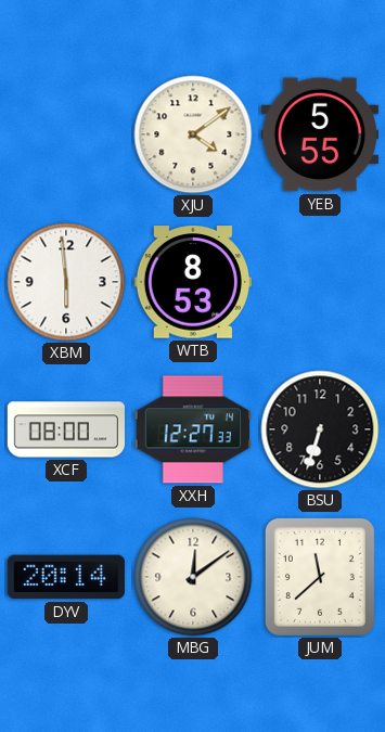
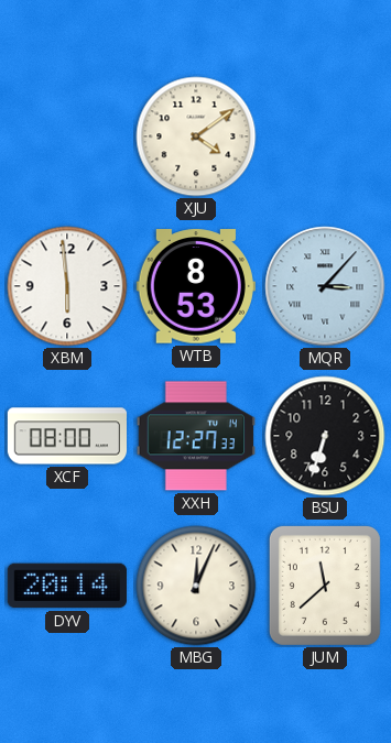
YEB: 5:55 -> none (320, 134)
MQR: none -> 3:07 (325, 286)
MBG: 12:09 -> 12:04 (196, 586)
